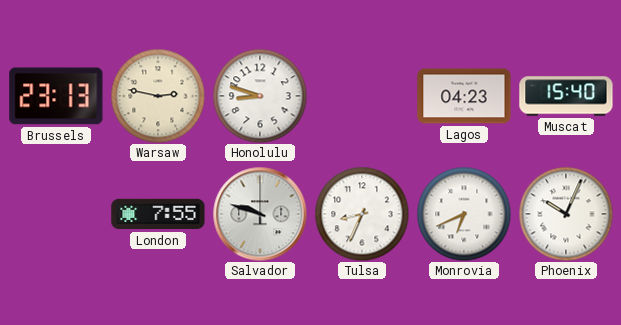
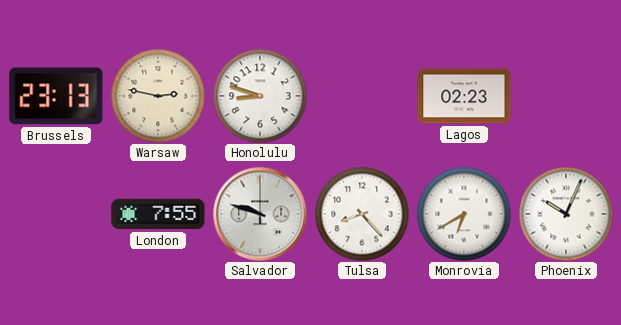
Lagos: 04:23 -> 02:23 (464, 96)
Muscat: 15:40 -> none (566, 96)
Tulsa: 8:34 -> 8:23 (362, 214)
Monrovia: 6:41 -> 6:40 (464, 214)
